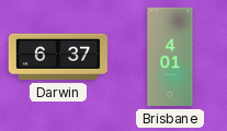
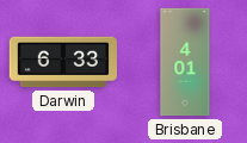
Darwin: 6:37 -> 6:33 (62, 62)
